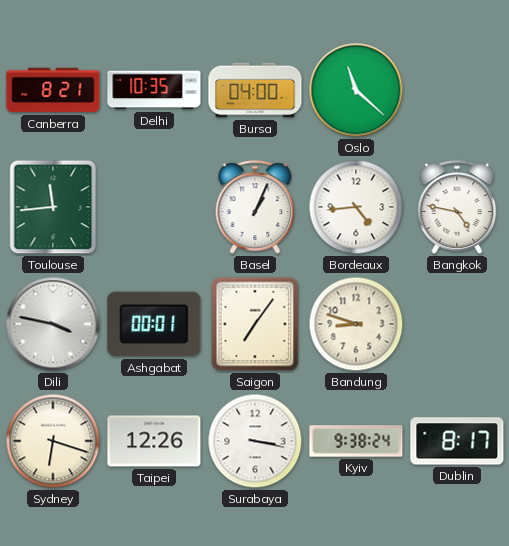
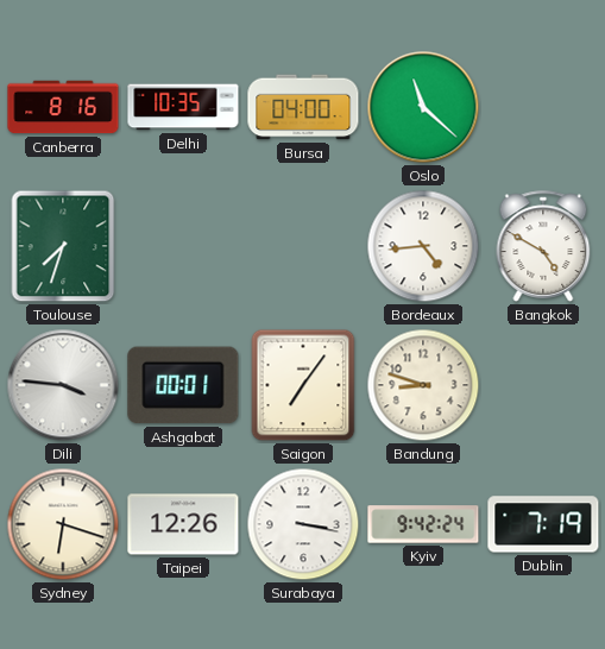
Canberra: 8:21 -> 8:16 (63, 107)
Toulouse: 11:44 -> 7:33 (63, 246)
Basel: 1:04 -> none (255, 207)
Bangkok: 4:47 -> 4:50 (543, 246)
Dili: 3:47 -> 3:46 (63, 385)
Kyiv: 9:38 -> 9:42 (423, 524)
Dublin: 8:17 -> 7:19 (543, 524)
